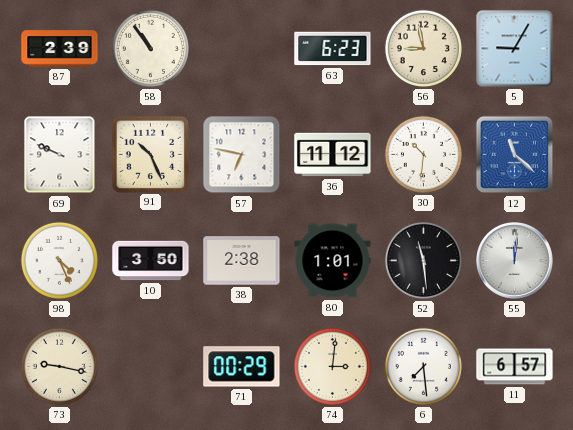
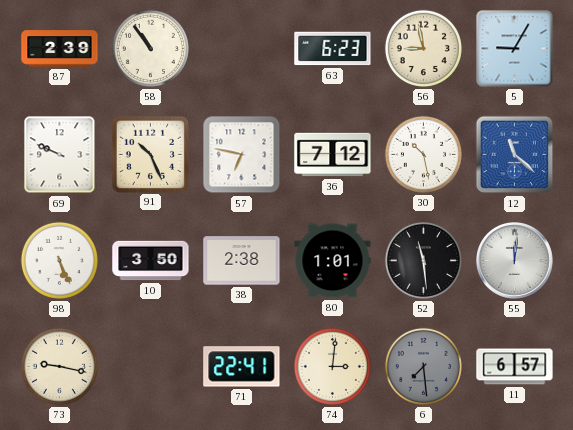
36: 11:12 -> 7:12 (333, 155)
30: 10:31 -> 10:28 (423, 154)
98: 4:26 -> 5:26 (59, 260)
71: 00:29 -> 22:41 (242, 367)
6 dial: white -> grey (423, 366)
